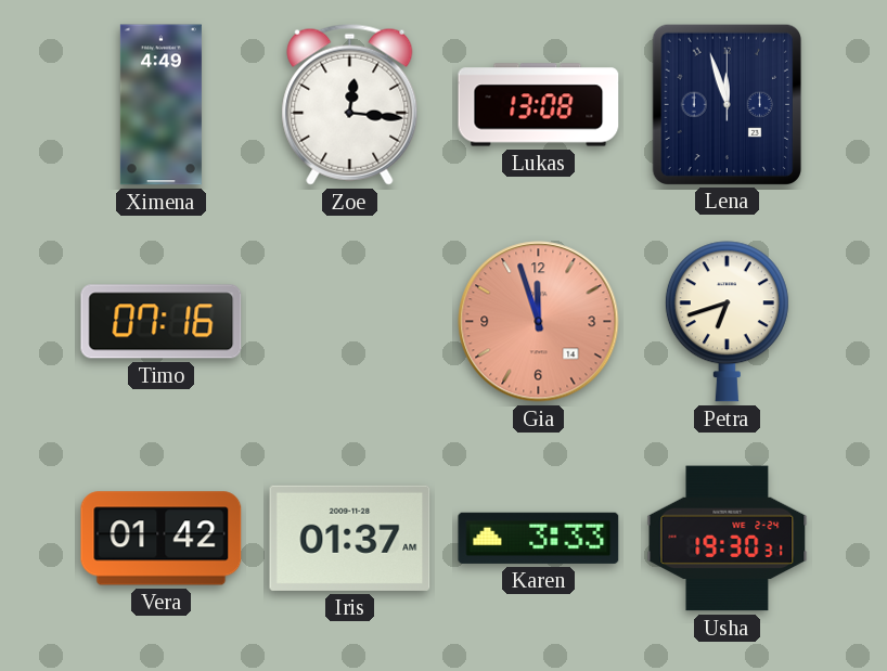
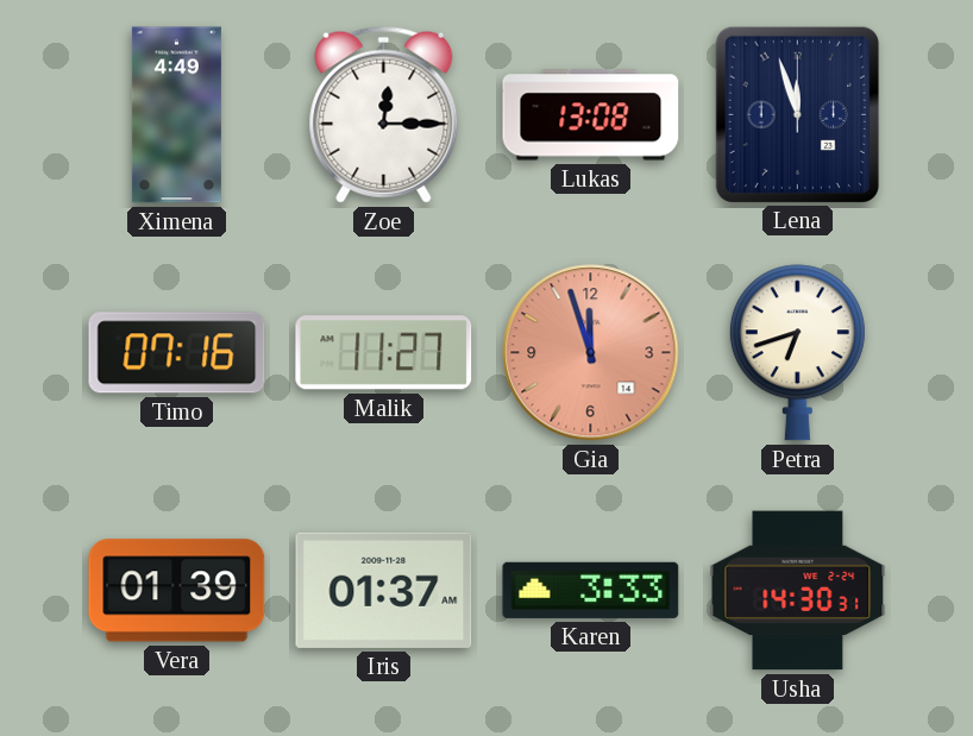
Zoe: 12:16 -> 12:15 (384, 114)
Malik: none -> 11:27 (384, 353)
Vera: 01:42 -> 01:39 (177, 591)
Usha: 19:30 -> 14:30 (798, 591)
